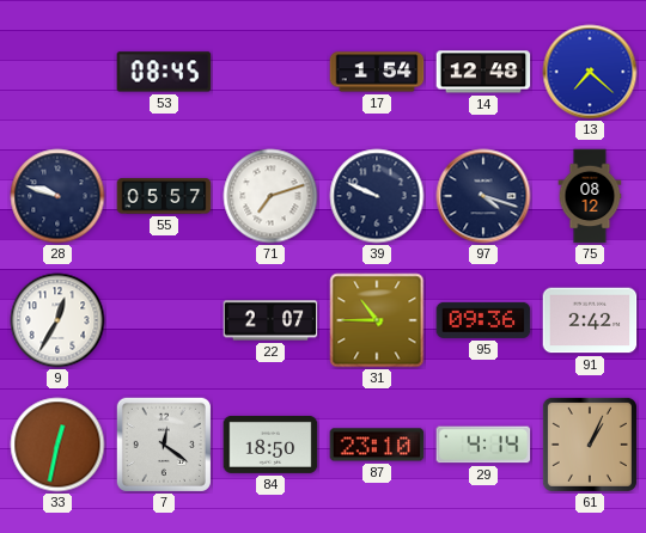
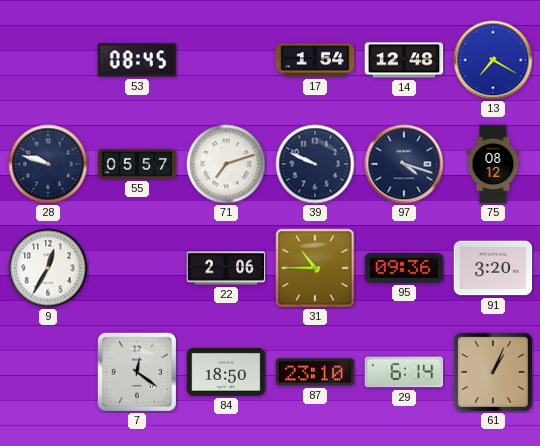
13: 7:22 -> 7:20 (493, 60)
22: 2:07 -> 2:06 (226, 268)
91: 2:42 -> 3:20 (493, 268)
33: 12:32 -> none (57, 445)
29: 4:14 -> 6:14 (404, 372)
